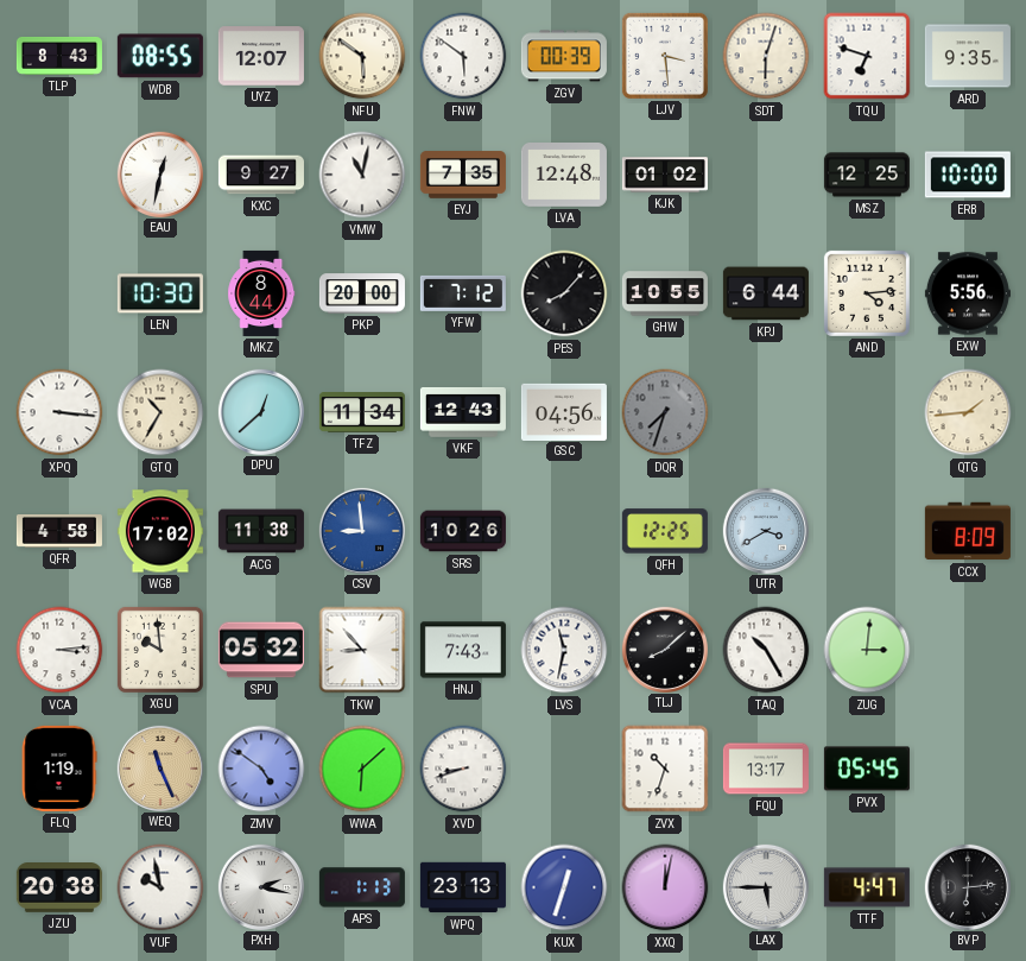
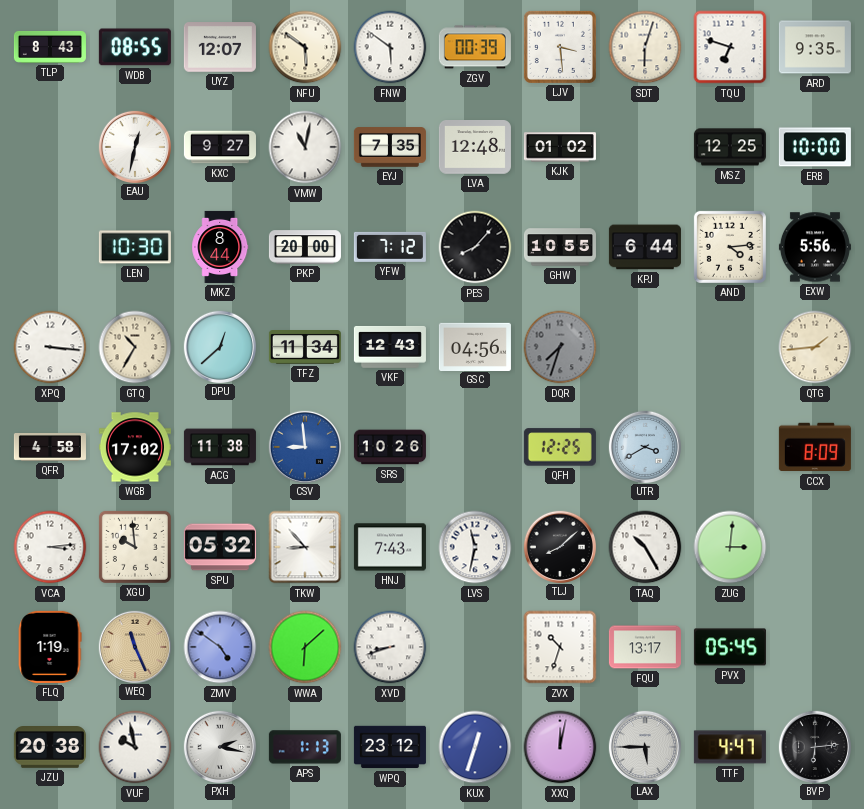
WPQ: 23:13 -> 23:12 (390, 747)
